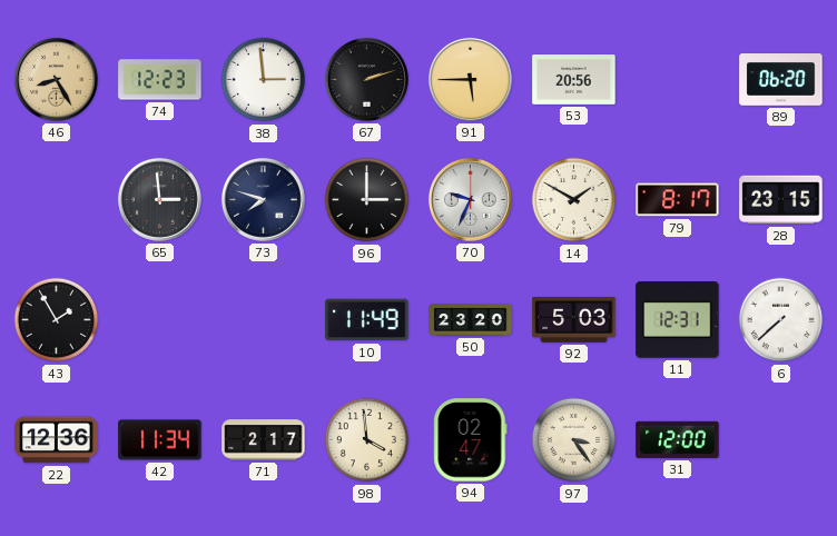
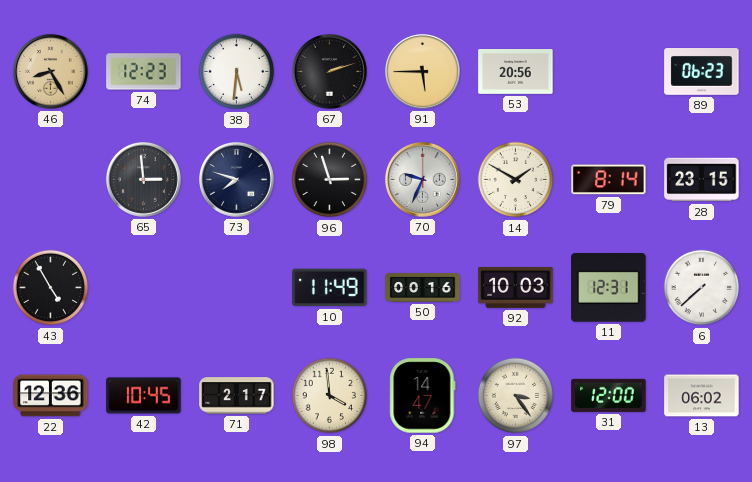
38: 2:59 -> 5:31 (237, 72)
89: 06:20 -> 06:23 (702, 72)
96: 3:00 -> 2:57 (330, 180)
79: 8:17 -> 8:14 (609, 180)
43: 1:55 -> 4:55 (51, 288)
50: 23:20 -> 00:16 (423, 288)
92: 5:03 -> 10:03 (516, 287)
42: 11:34 -> 10:45 (144, 396)
94: 02:47 -> 14:47 (423, 396)
13: none -> 06:02 (702, 396)
